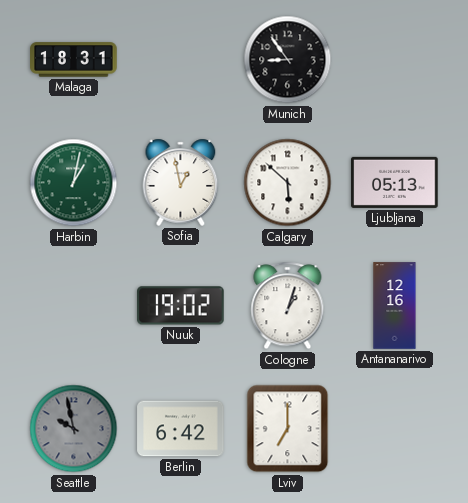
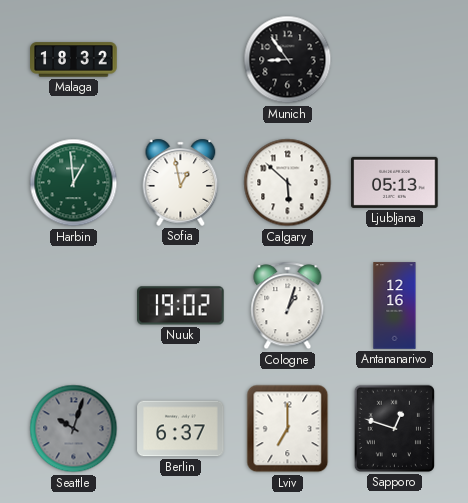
Malaga: 18:31 -> 18:32 (74, 60)
Harbin: 1:02 -> 12:59 (74, 183)
Seattle: 9:58 -> 10:03 (74, 429)
Berlin: 6:42 -> 6:37 (181, 429)
Sapporo: none -> 12:48 (394, 428)
